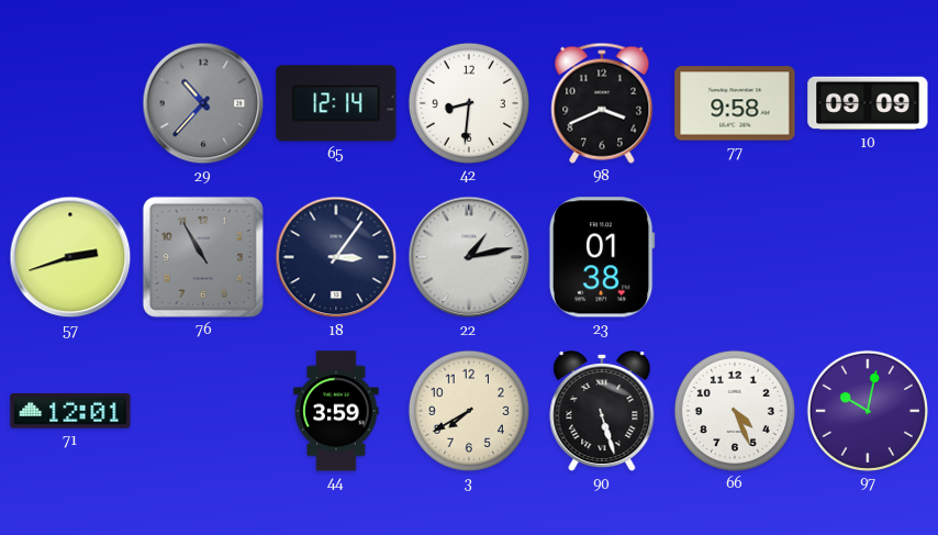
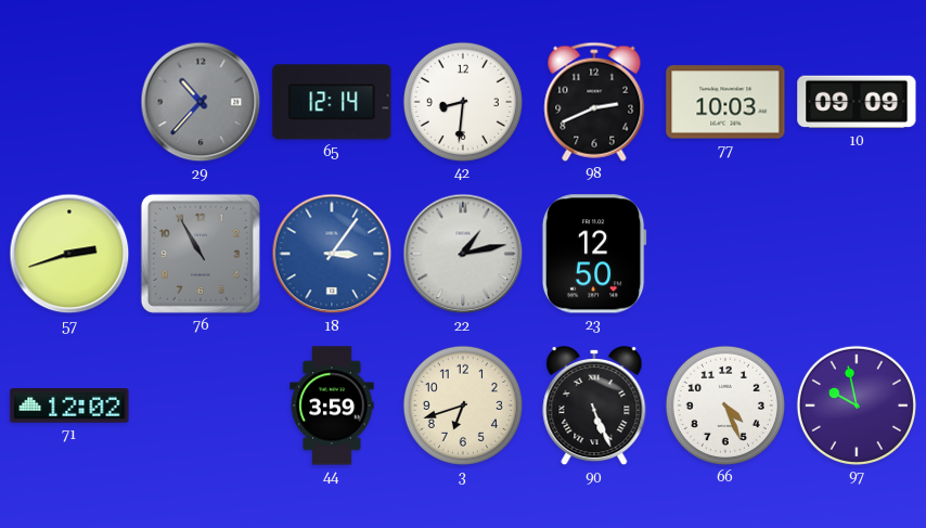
98: 3:41 -> 2:41 (594, 102)
77: 9:58 -> 10:03 (725, 102)
18 dial: navy -> blue (332, 254)
23: 01:38 -> 12:50 (594, 254)
71: 12:01 -> 12:02 (69, 407)
3: 7:40 -> 6:42 (463, 405)
90: 5:27 -> 5:26 (594, 407)
97: 10:02 -> 9:58 (857, 405)
